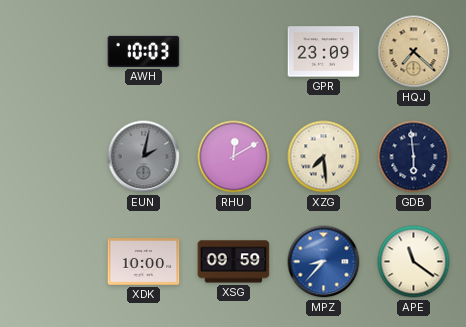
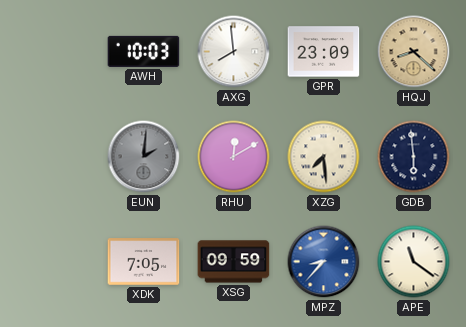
AXG: none -> 7:59 (234, 52)
HQJ: 7:22 -> 8:22 (414, 52)
EUN: 2:02 -> 2:01 (144, 157)
XDK: 10:00 -> 7:05 (144, 262)
